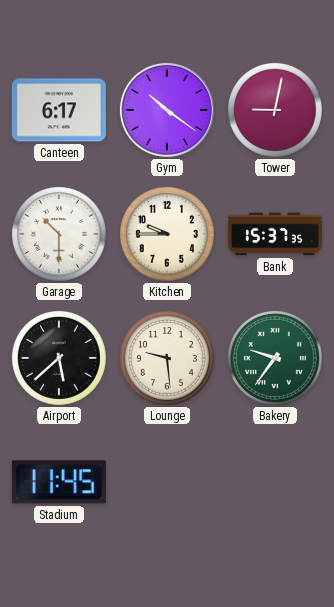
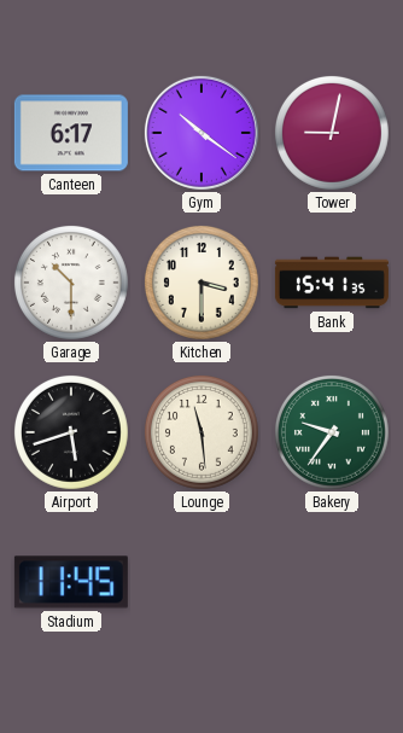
Kitchen: 9:45 -> 3:30 (201, 283)
Bank: 15:37 -> 15:41 (332, 283)
Airport: 5:38 -> 5:42 (71, 432)
Lounge: 9:29 -> 11:29 (201, 432)
